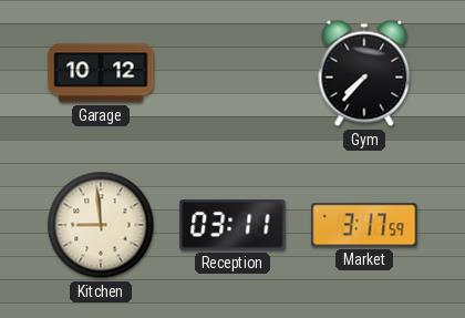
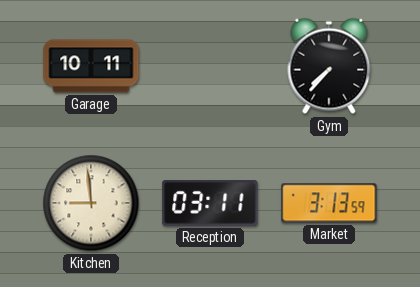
Garage: 10:12 -> 10:11 (91, 66)
Market: 3:17 -> 3:13 (329, 203)
